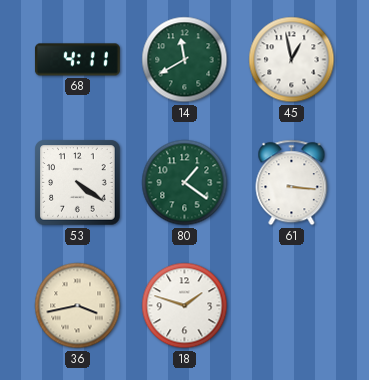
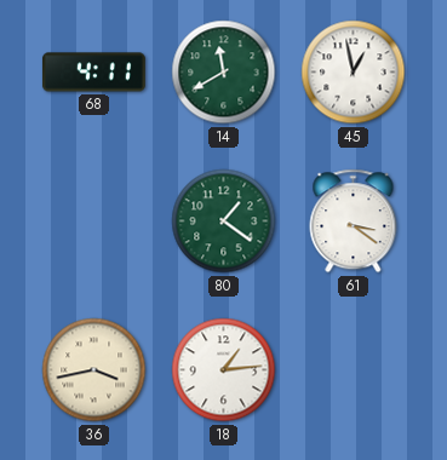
53: 4:21 -> none (78, 183)
61: 3:16 -> 3:21 (354, 222)
18: 1:48 -> 1:14 (224, 370)
